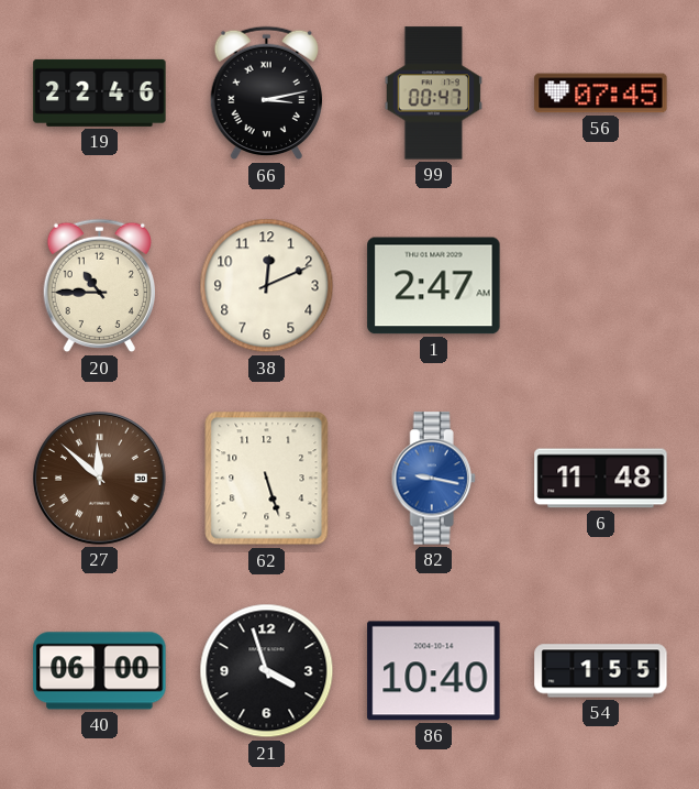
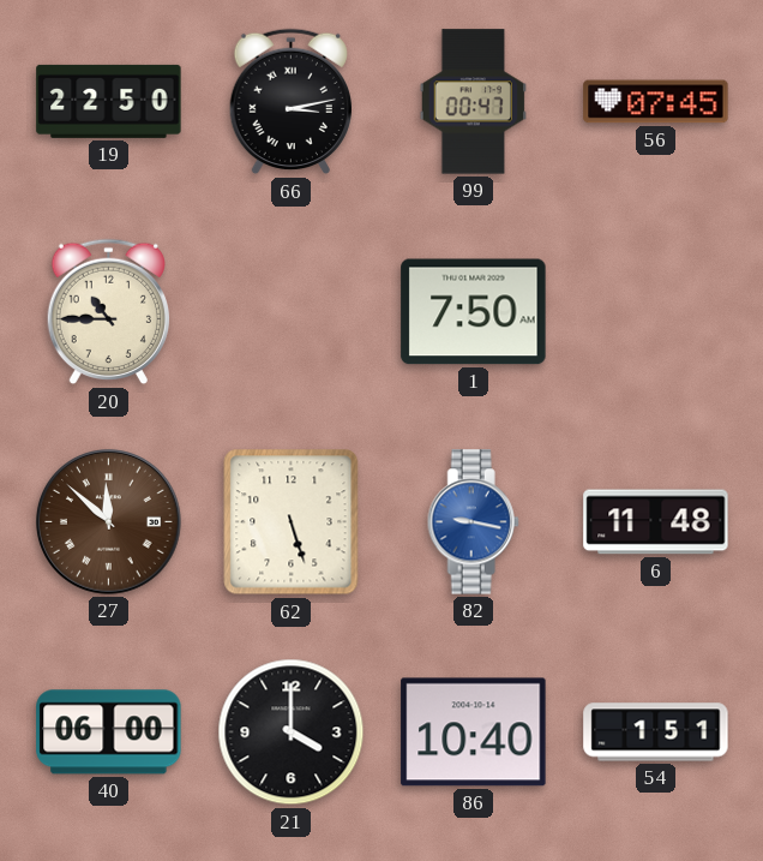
19: 22:46 -> 22:50 (109, 101)
38: 12:11 -> none (267, 286)
1: 2:47 -> 7:50 (474, 312)
21: 3:57 -> 4:00 (292, 733)
54: 1:55 -> 1:51 (656, 733)
